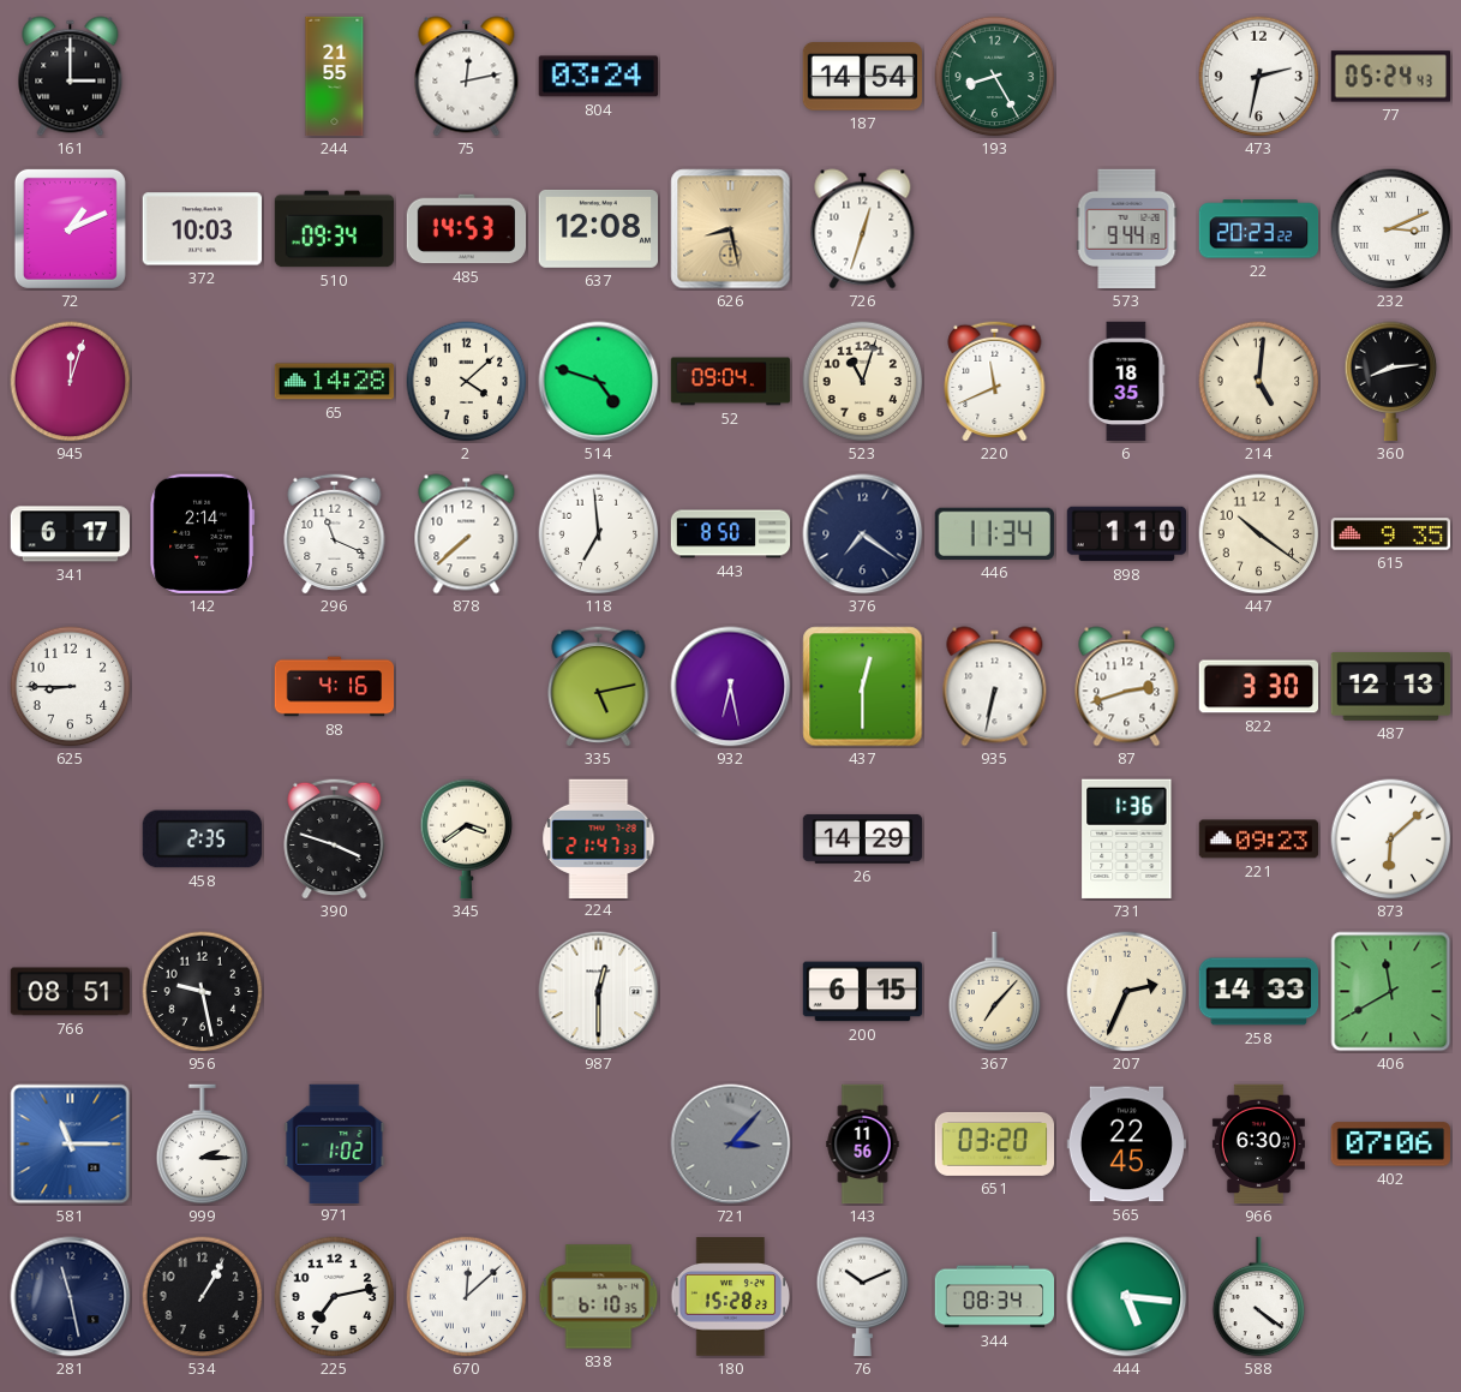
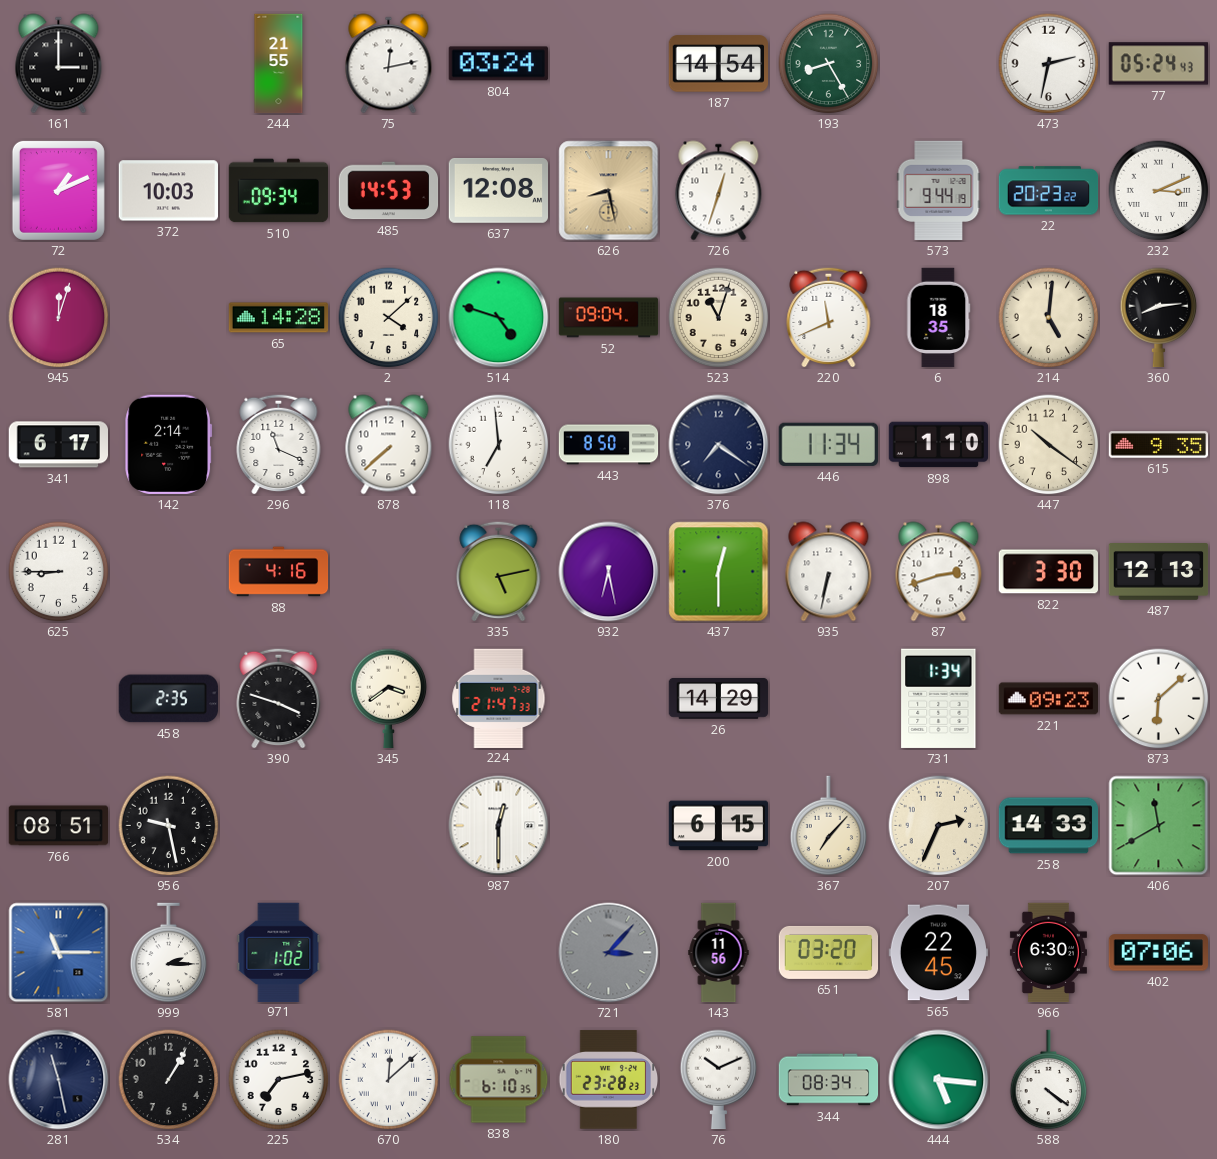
731: 1:36 -> 1:34 (939, 698)
180: 15:28 -> 23:28 (609, 1080)
